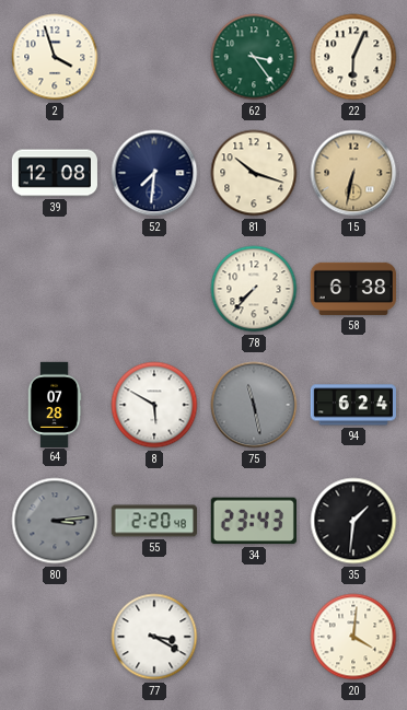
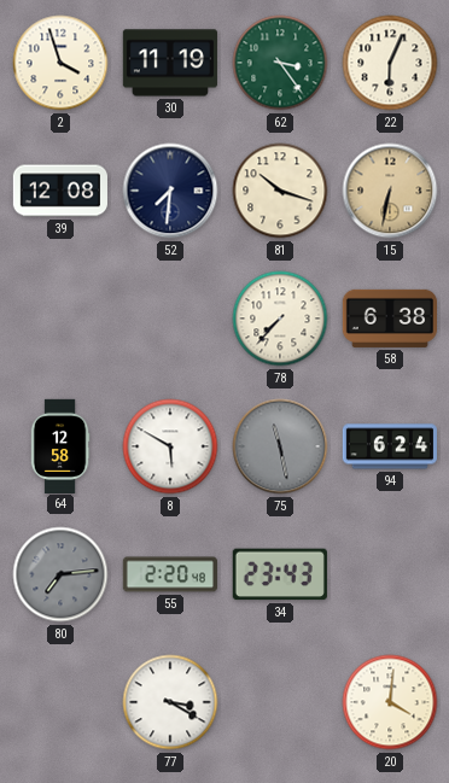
30: none -> 11:19 (169, 63)
64: 07:28 -> 12:58 (60, 445)
80: 3:14 -> 7:14 (60, 574)
35: 1:31 -> none (353, 521)
